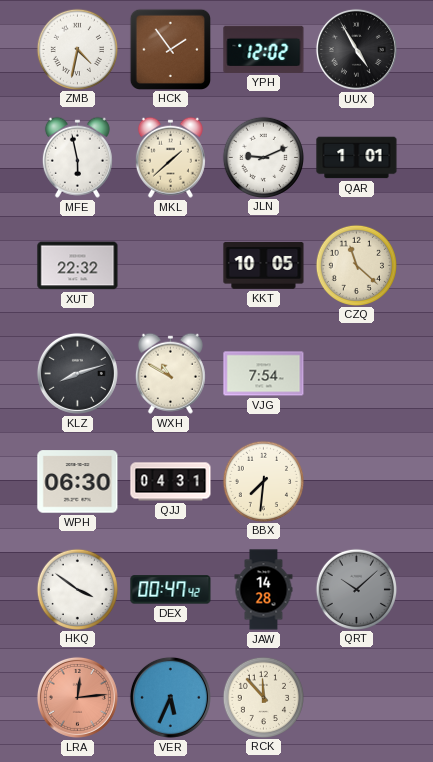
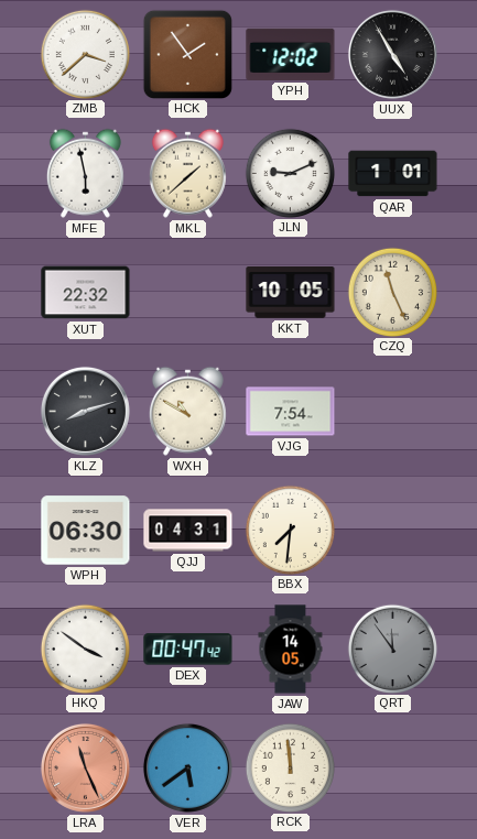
ZMB: 4:32 -> 3:38 (85, 54)
CZQ: 11:22 -> 11:26 (392, 292)
JAW: 14:28 -> 14:05 (291, 650)
QRT: 10:08 -> 11:54 (392, 649)
LRA: 12:14 -> 11:26 (85, 767)
VER: 5:34 -> 5:39 (187, 767)
RCK: 11:53 -> 11:59 (290, 767)
